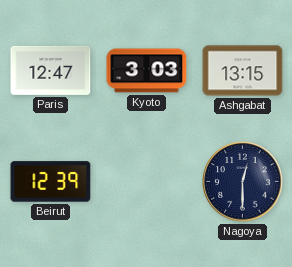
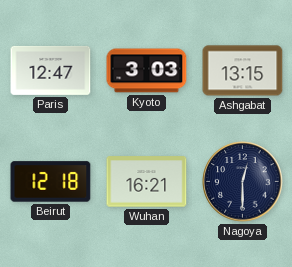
Beirut: 12:39 -> 12:18 (51, 182)
Wuhan: none -> 16:21 (147, 182)
